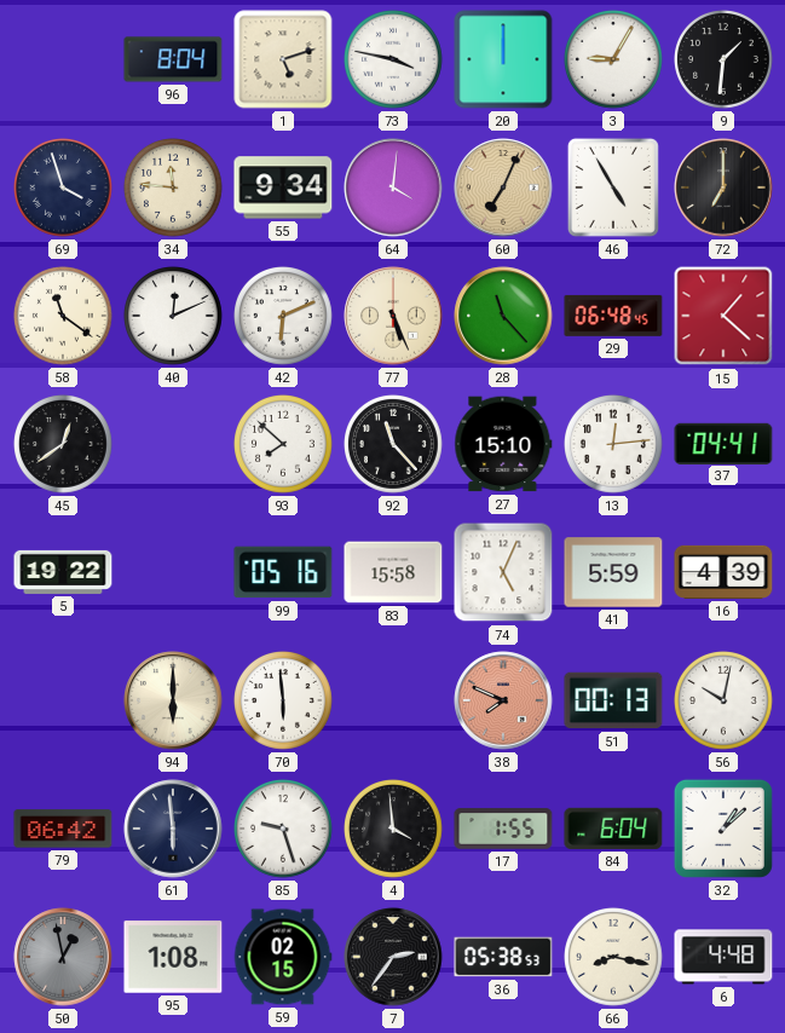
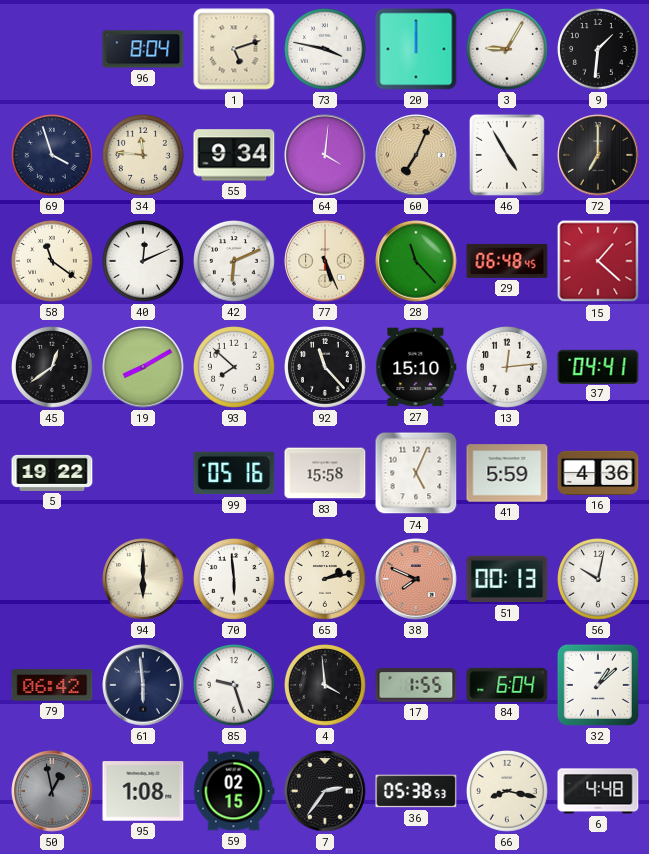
19: none -> 8:10 (143, 367)
16: 4:39 -> 4:36 (598, 473)
65: none -> 2:13 (326, 580)
